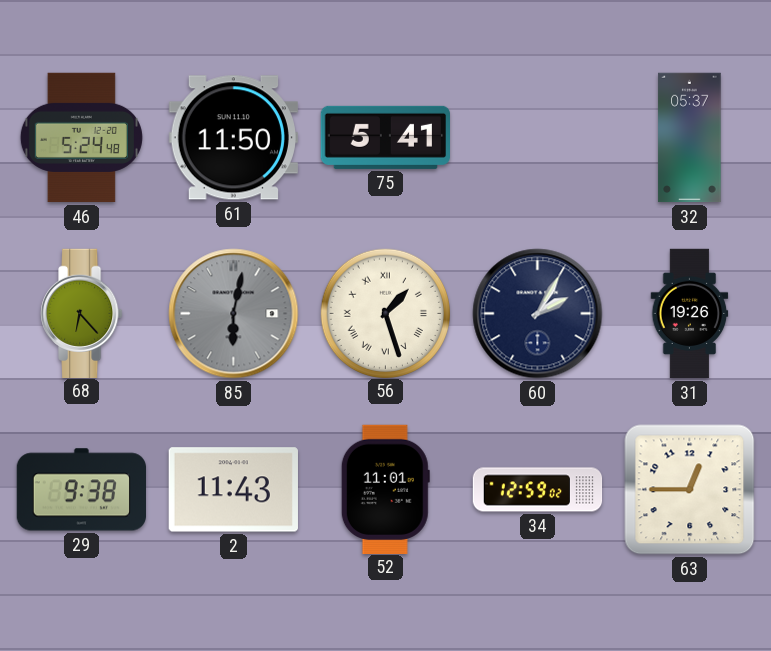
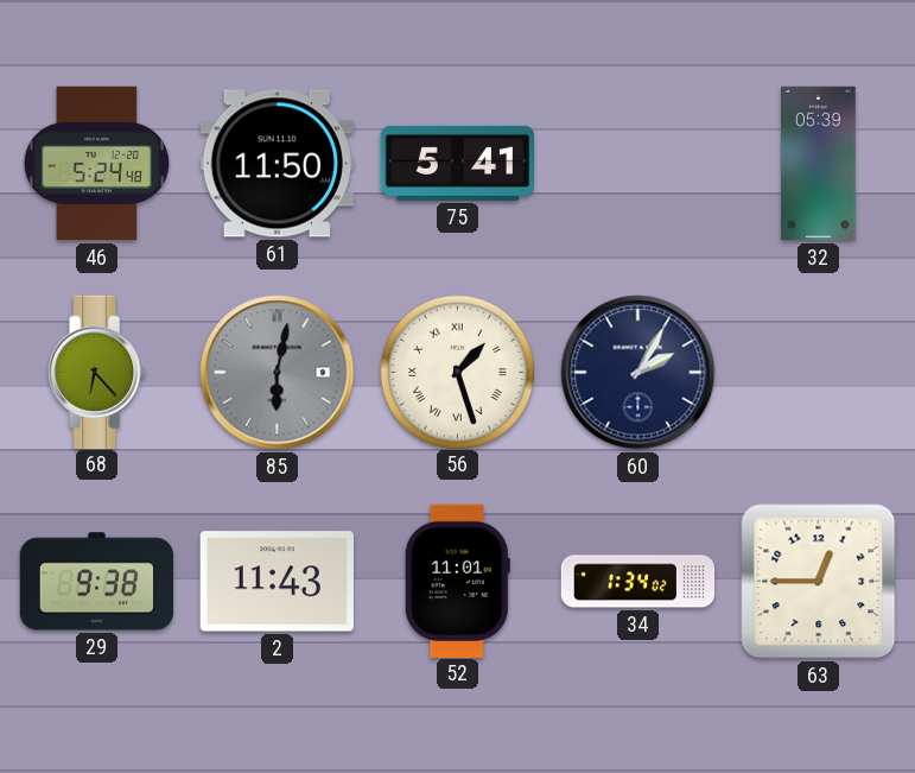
32: 05:37 -> 05:39 (819, 164)
31: 19:26 -> none (690, 314)
34: 12:59 -> 1:34 (638, 582)
